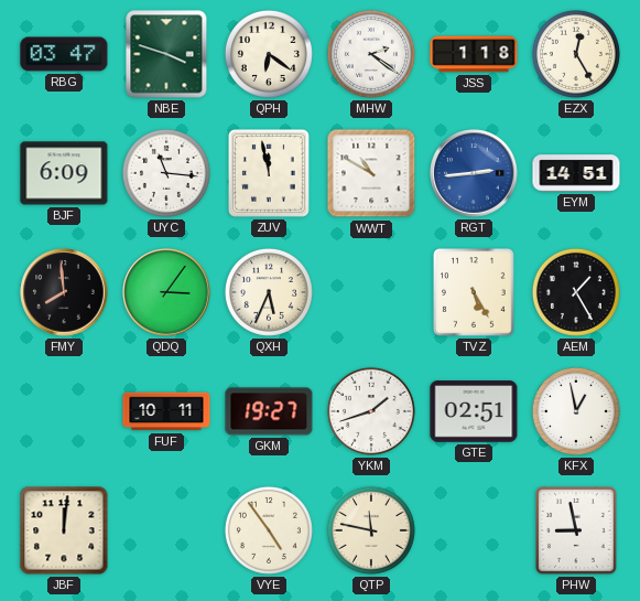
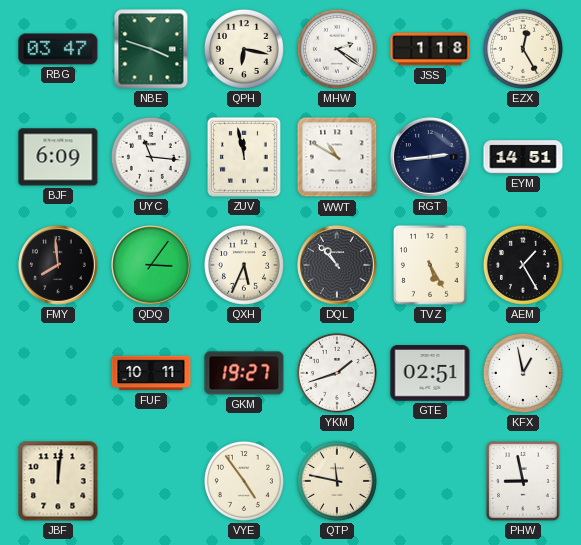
QPH: 6:21 -> 6:17 (244, 49)
RGT dial: blue -> navy (430, 157)
DQL: none -> 10:53 (337, 265)
